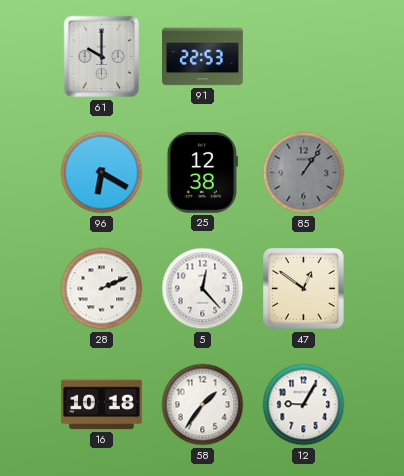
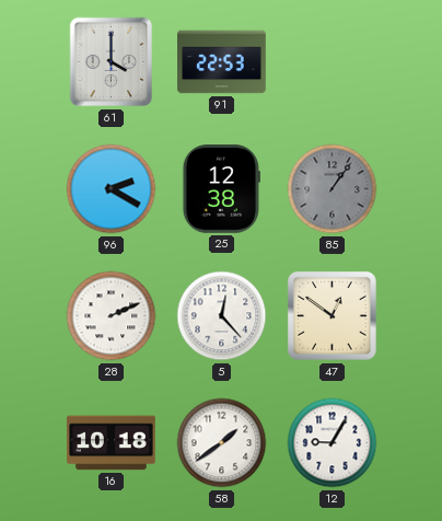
61: 10:00 -> 4:00 (112, 62)
96: 6:20 -> 2:20 (112, 189)
58: 1:36 -> 1:39 (222, 443)
